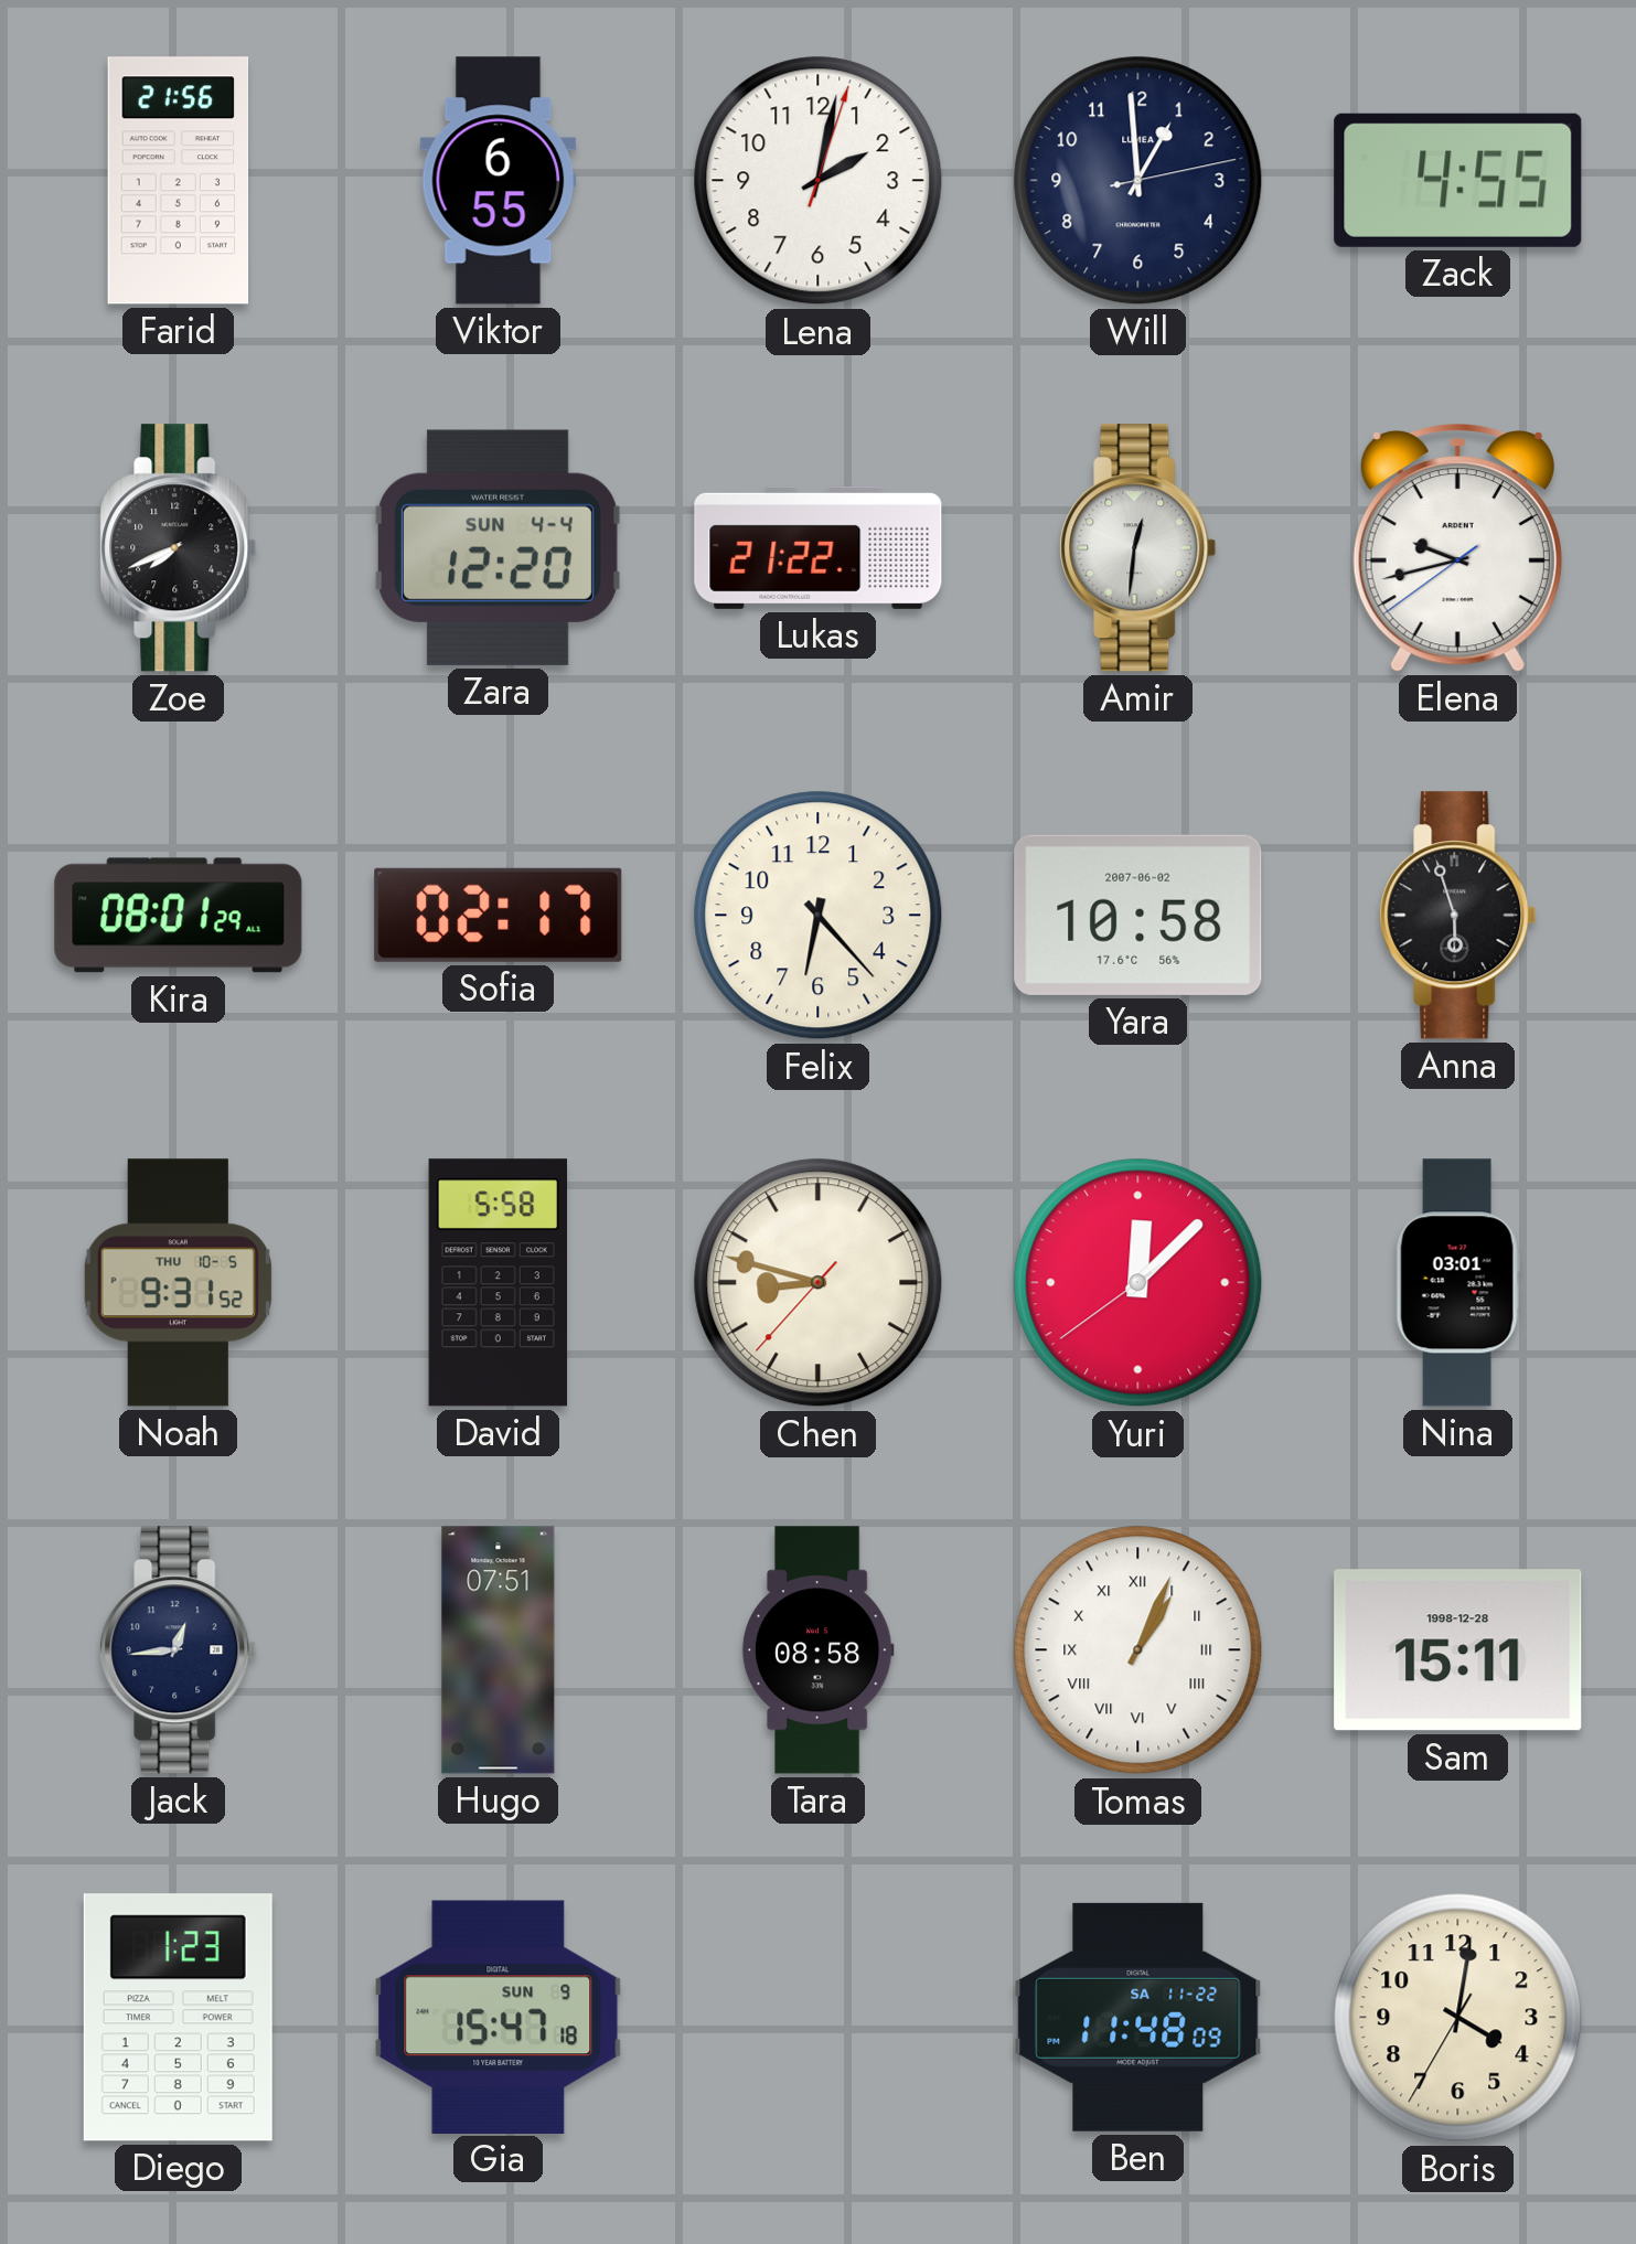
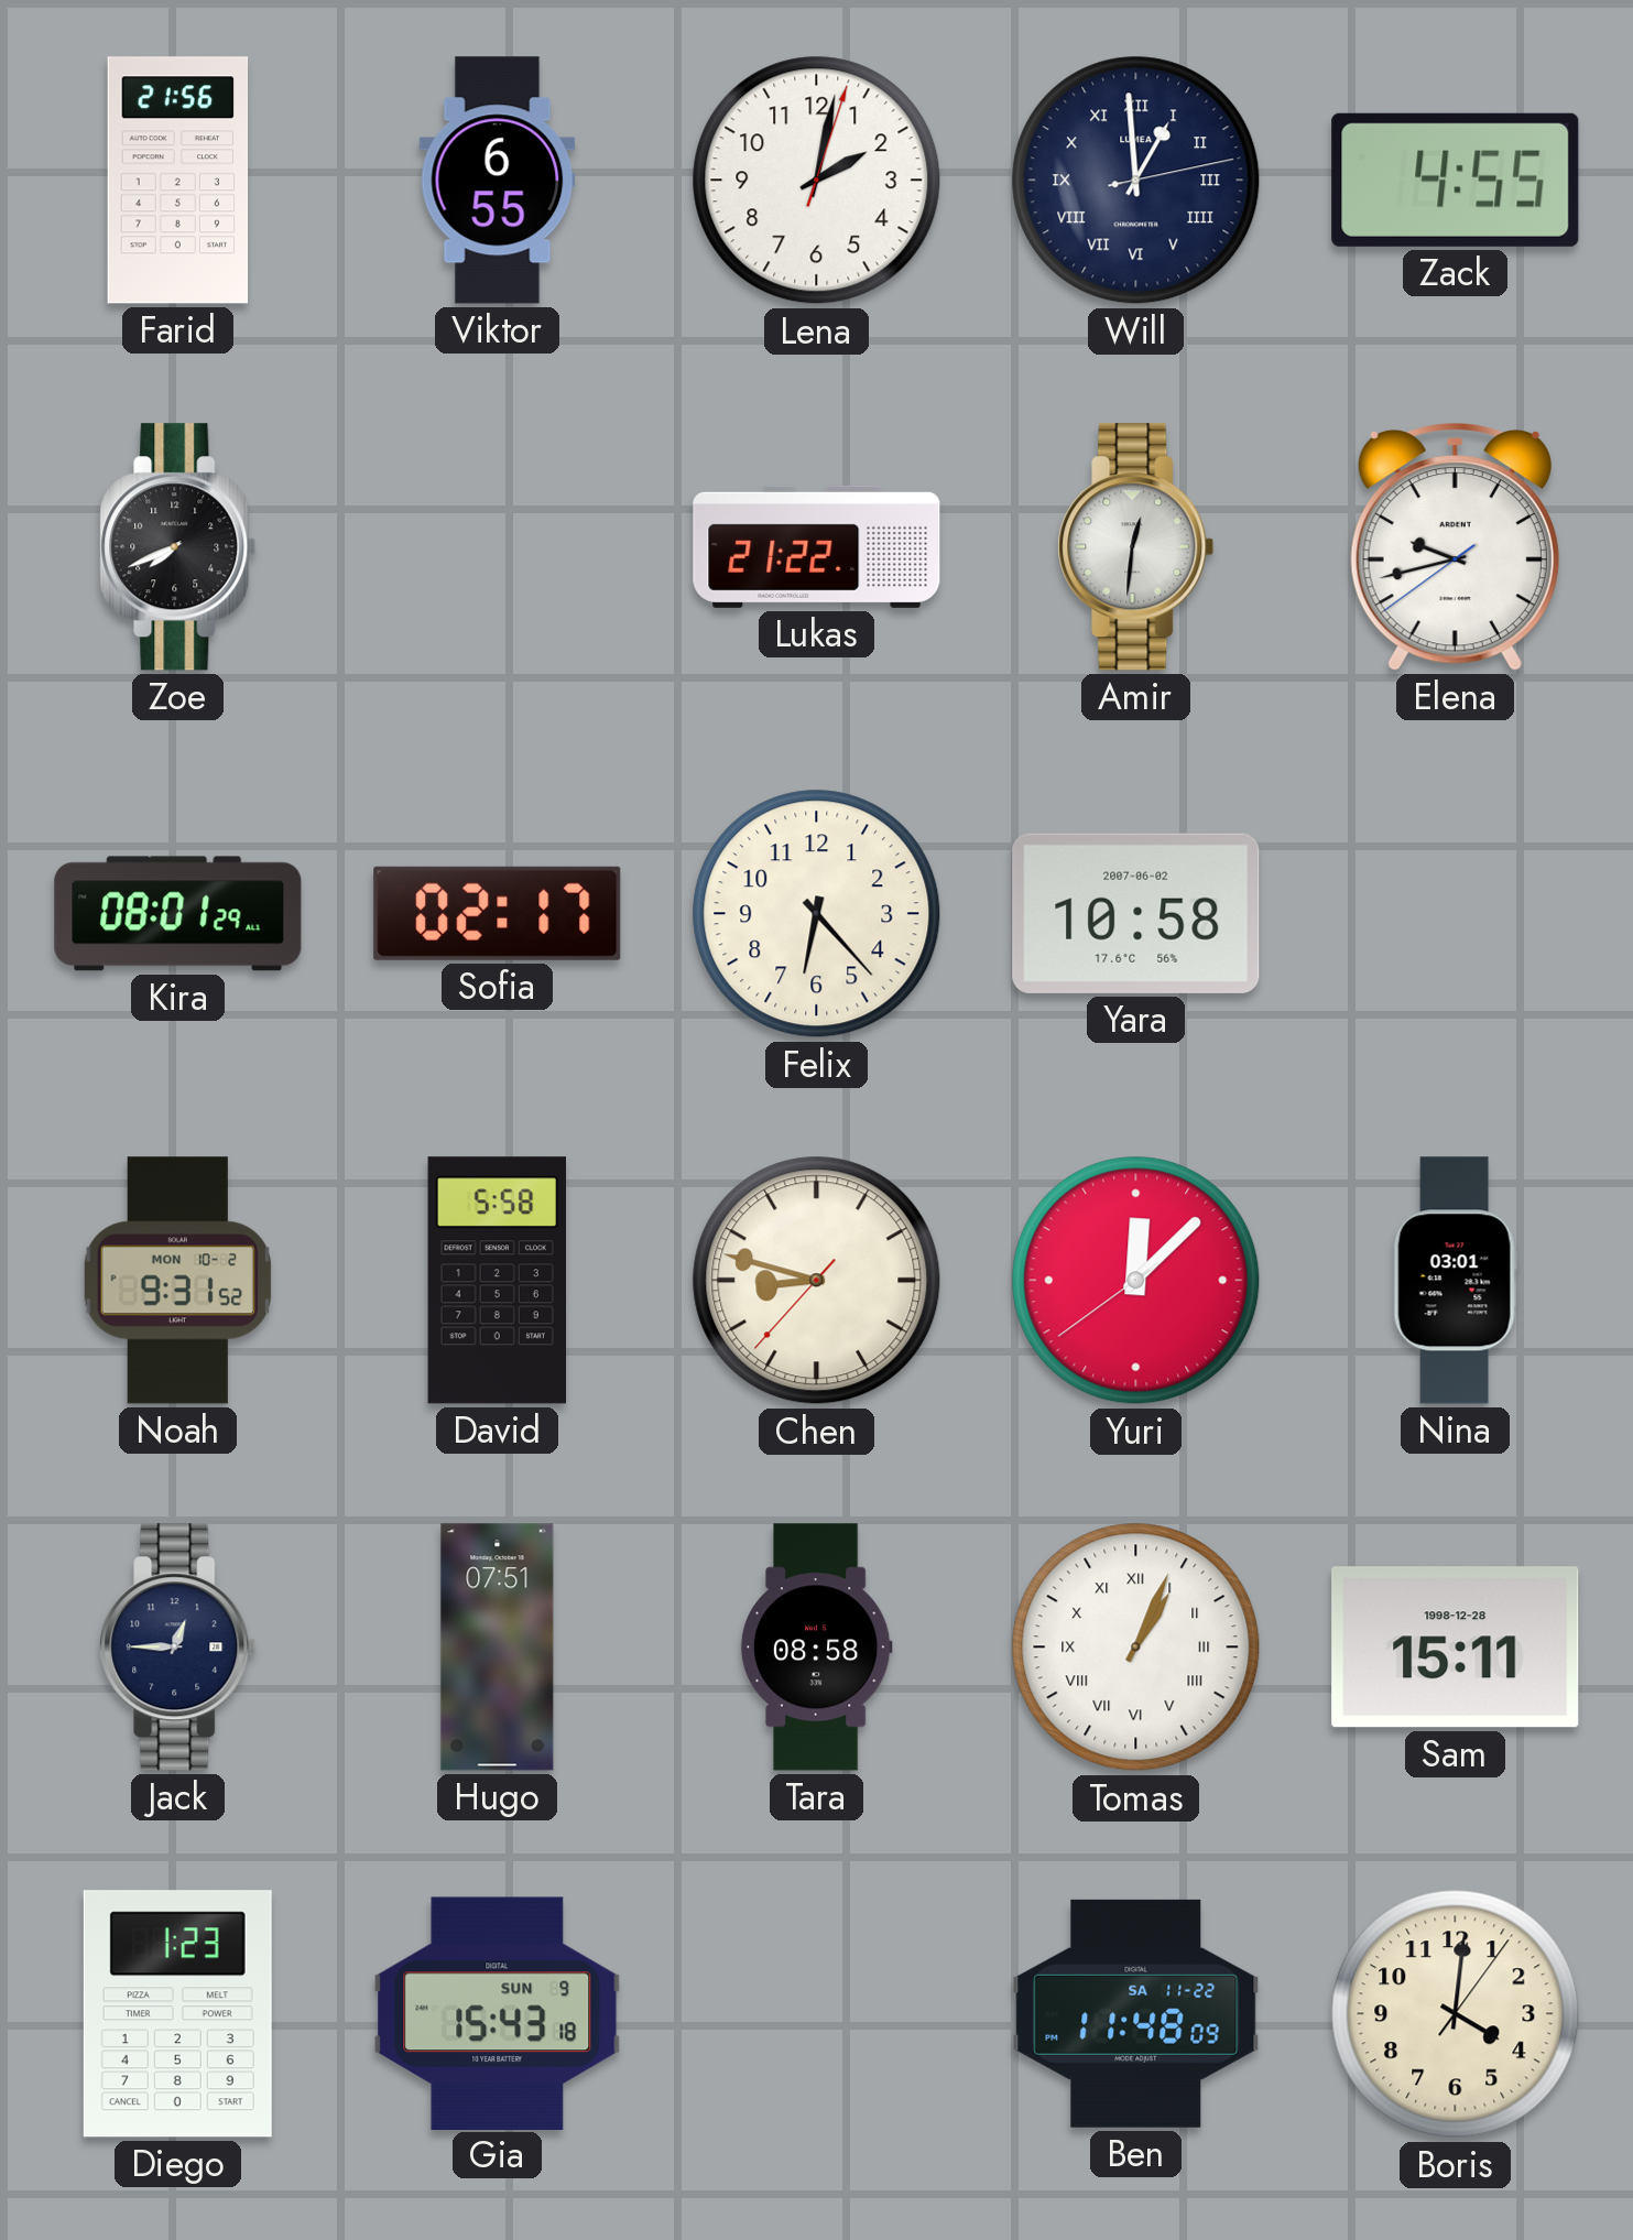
Will numerals: Arabic -> Roman (1136, 181)
Zara: 12:20 -> none (498, 547)
Anna: 5:57 -> none (1458, 916)
Noah date: THU 10-5 -> MON 10-2 (177, 1281)
Jack: 12:44 -> 12:45 (178, 1648)
Gia: 15:47 -> 15:43 (498, 2013)
Boris: 4:01:35 -> 4:01:06 (1456, 2014)
